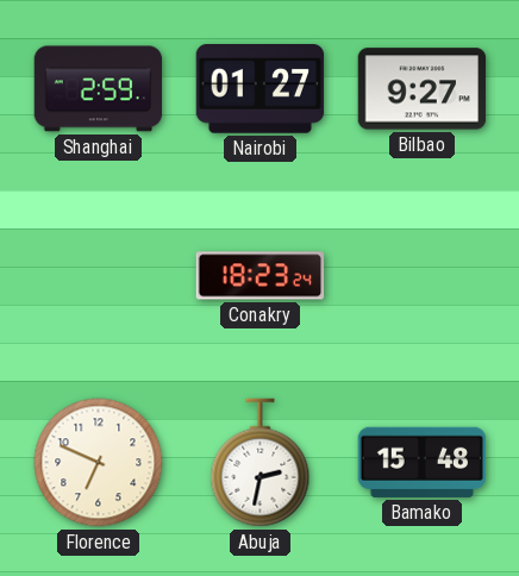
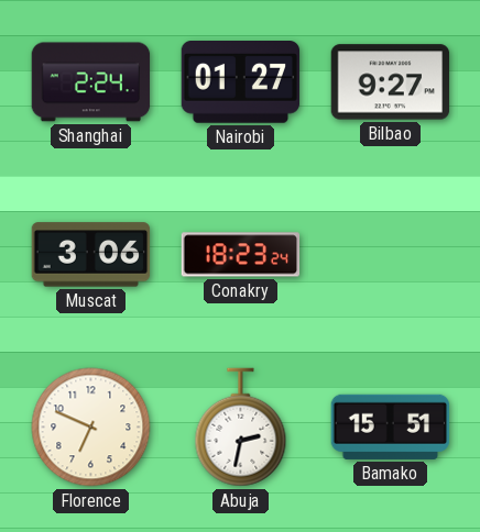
Shanghai: 2:59 -> 2:24 (91, 82)
Muscat: none -> 3:06 (91, 255)
Bamako: 15:48 -> 15:51 (391, 426)
